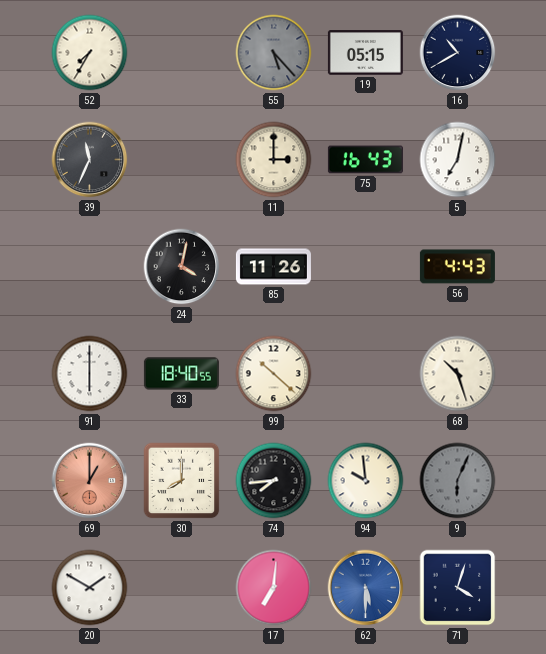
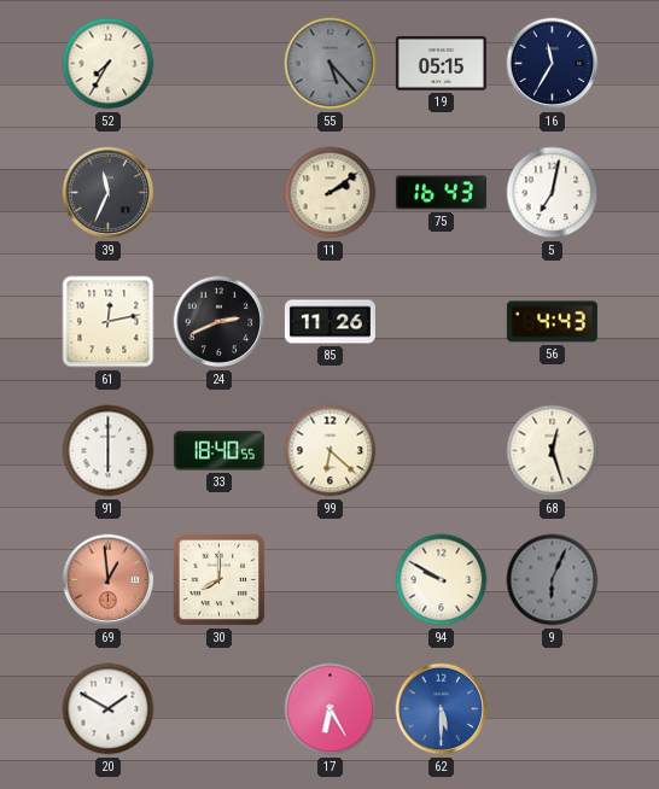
16: 10:40 -> 11:35 (553, 64)
11: 3:00 -> 2:09 (331, 193)
61: none -> 12:13 (109, 322)
24: 4:02 -> 2:41 (220, 322)
99: 10:22 -> 6:22 (331, 451)
68: 10:27 -> 12:27 (553, 451)
69: 1:00 -> 12:59 (109, 580)
74: 7:44 -> none (274, 481)
94: 9:59 -> 9:50 (442, 580)
17: 7:01 -> 6:25 (331, 709)
71: 4:03 -> none (458, 588)
